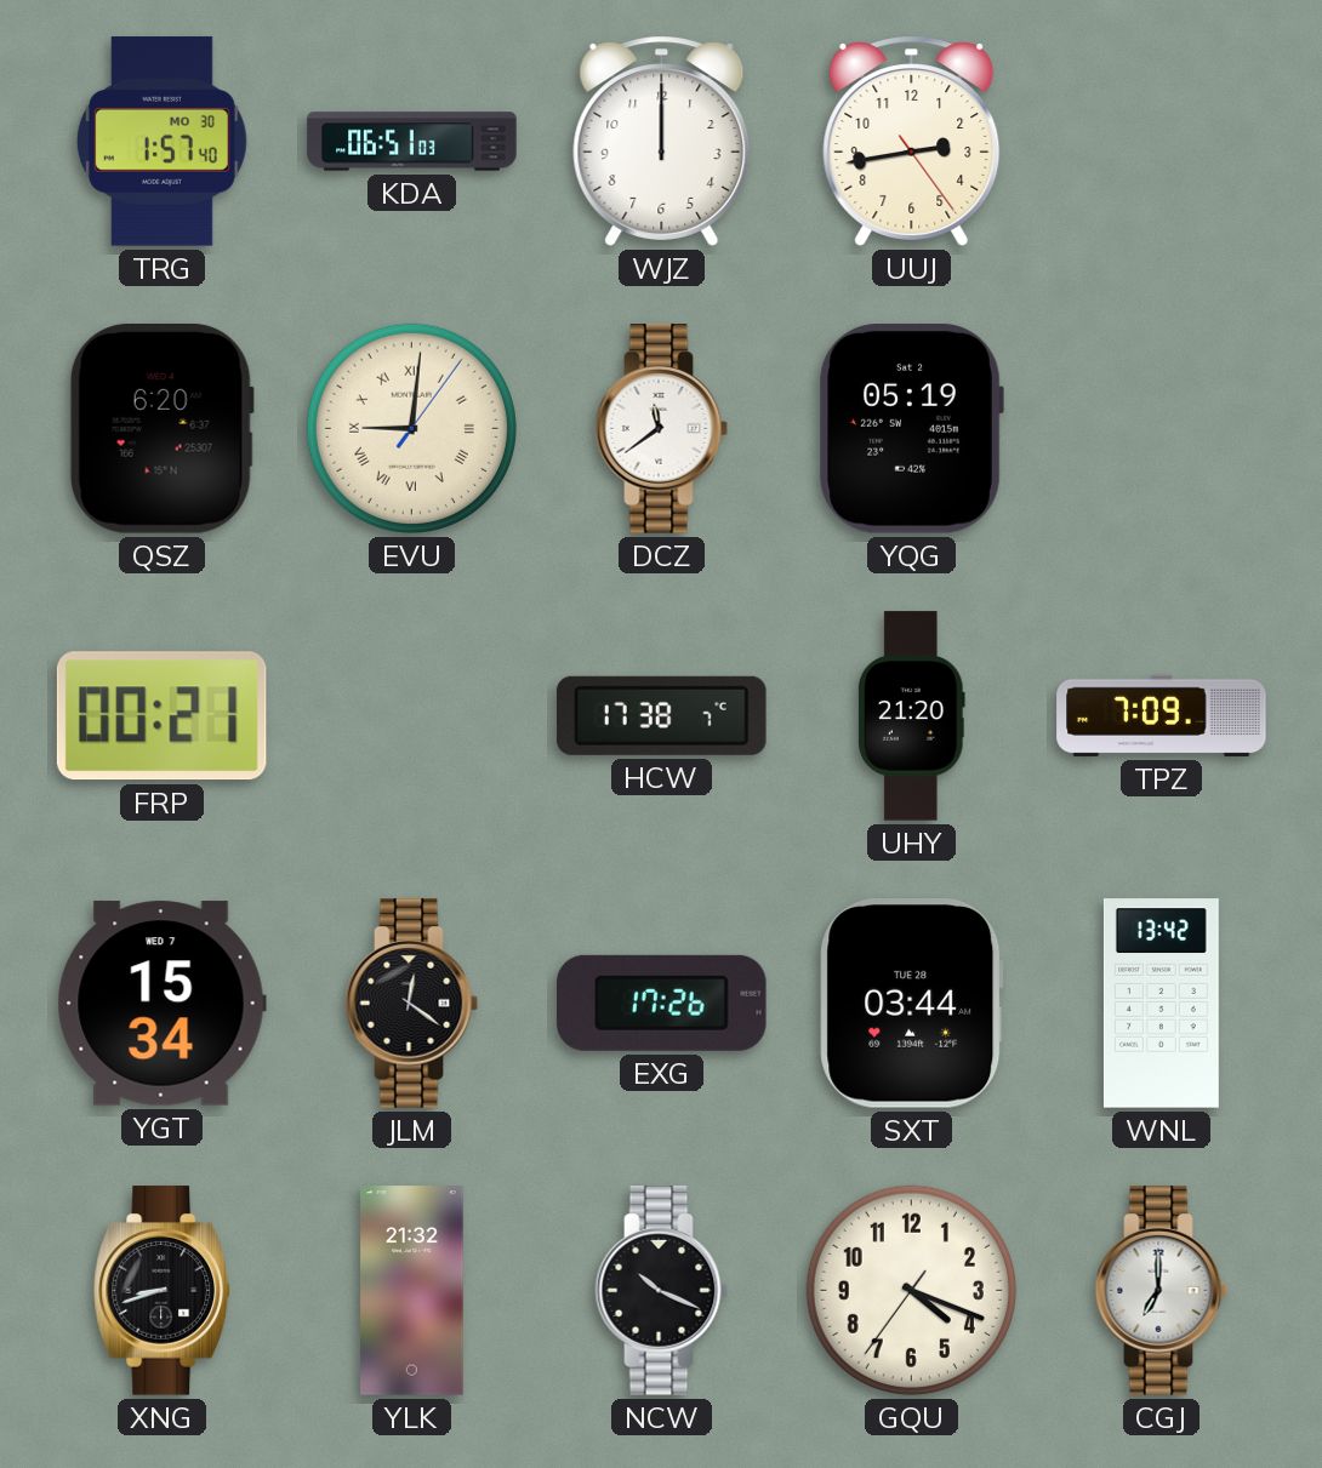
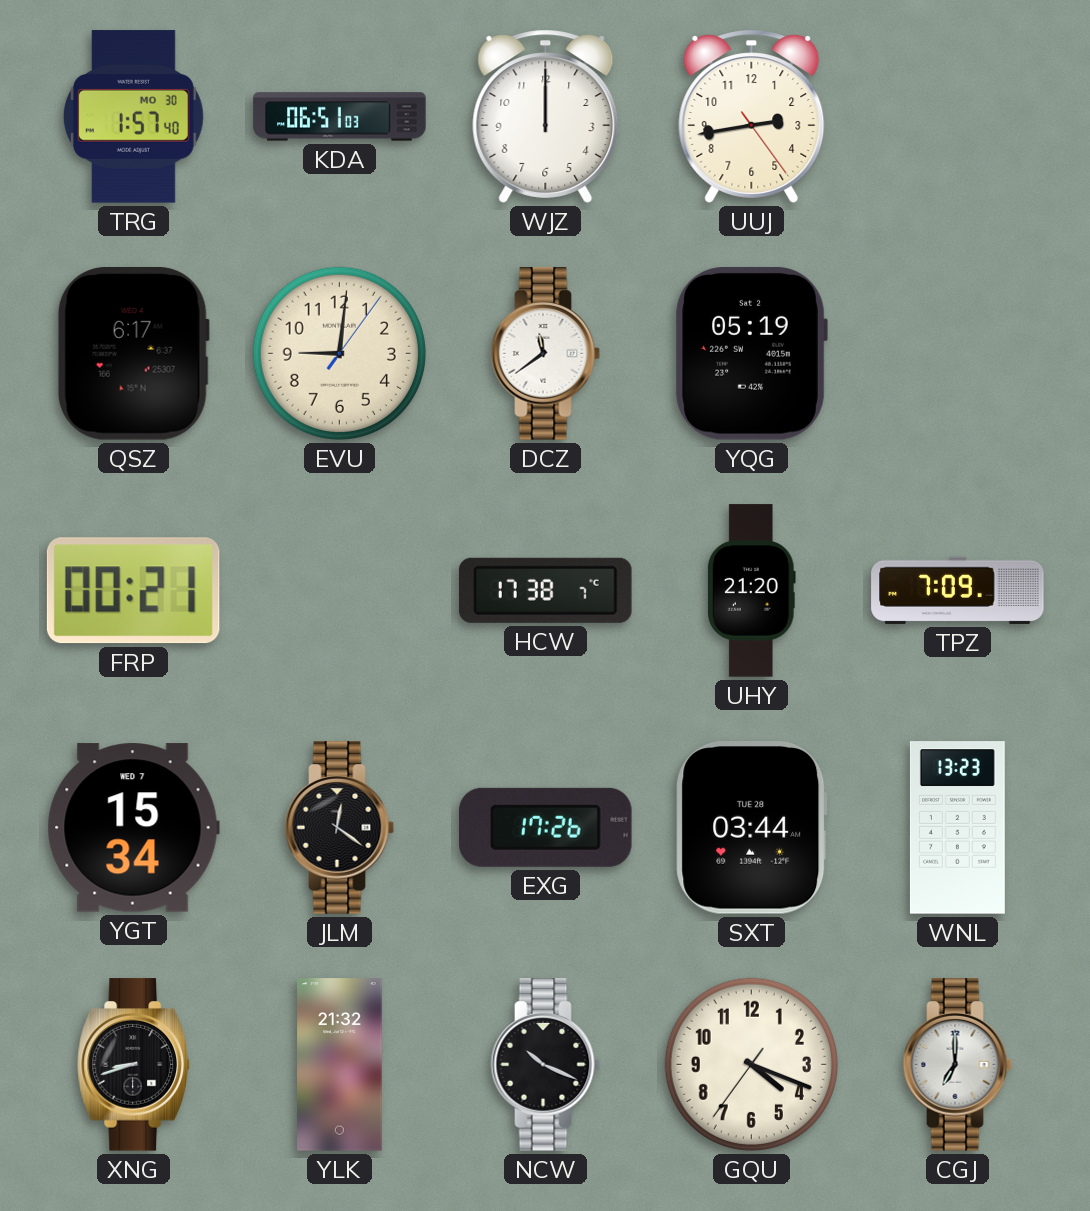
QSZ: 6:20 -> 6:17 (133, 354)
EVU numerals: Roman -> Arabic (339, 353)
WNL: 13:42 -> 13:23 (957, 828)
